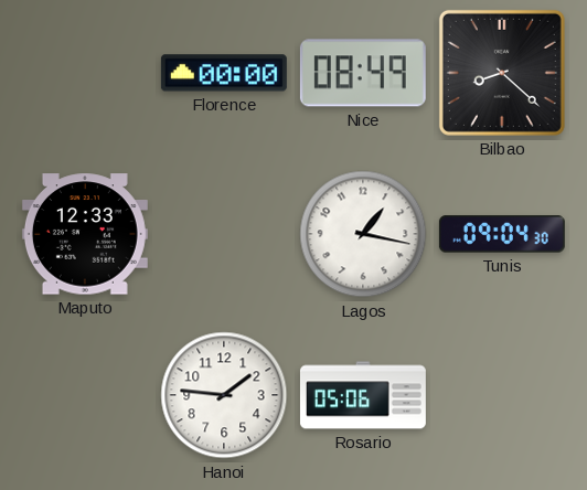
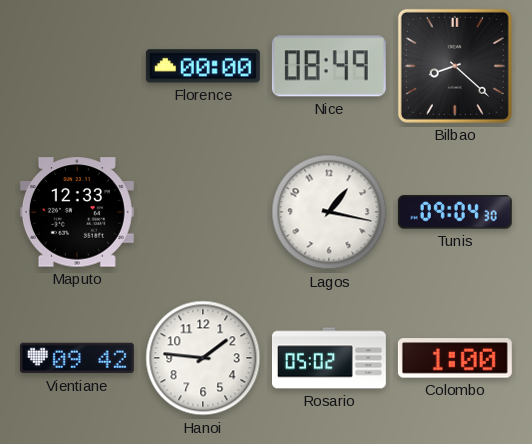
Vientiane: none -> 09:42 (77, 358)
Rosario: 05:06 -> 05:02 (329, 358)
Colombo: none -> 1:00 (455, 358)
